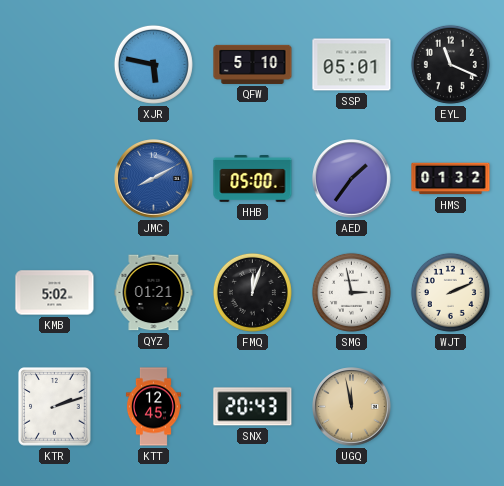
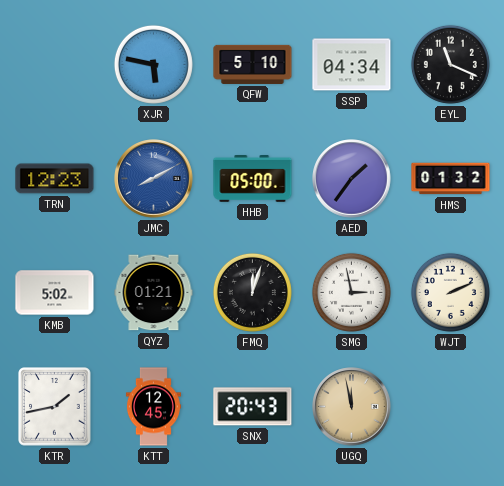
SSP: 05:01 -> 04:34 (352, 65)
TRN: none -> 12:23 (55, 179)
KTR: 2:12 -> 1:43 (55, 407)
